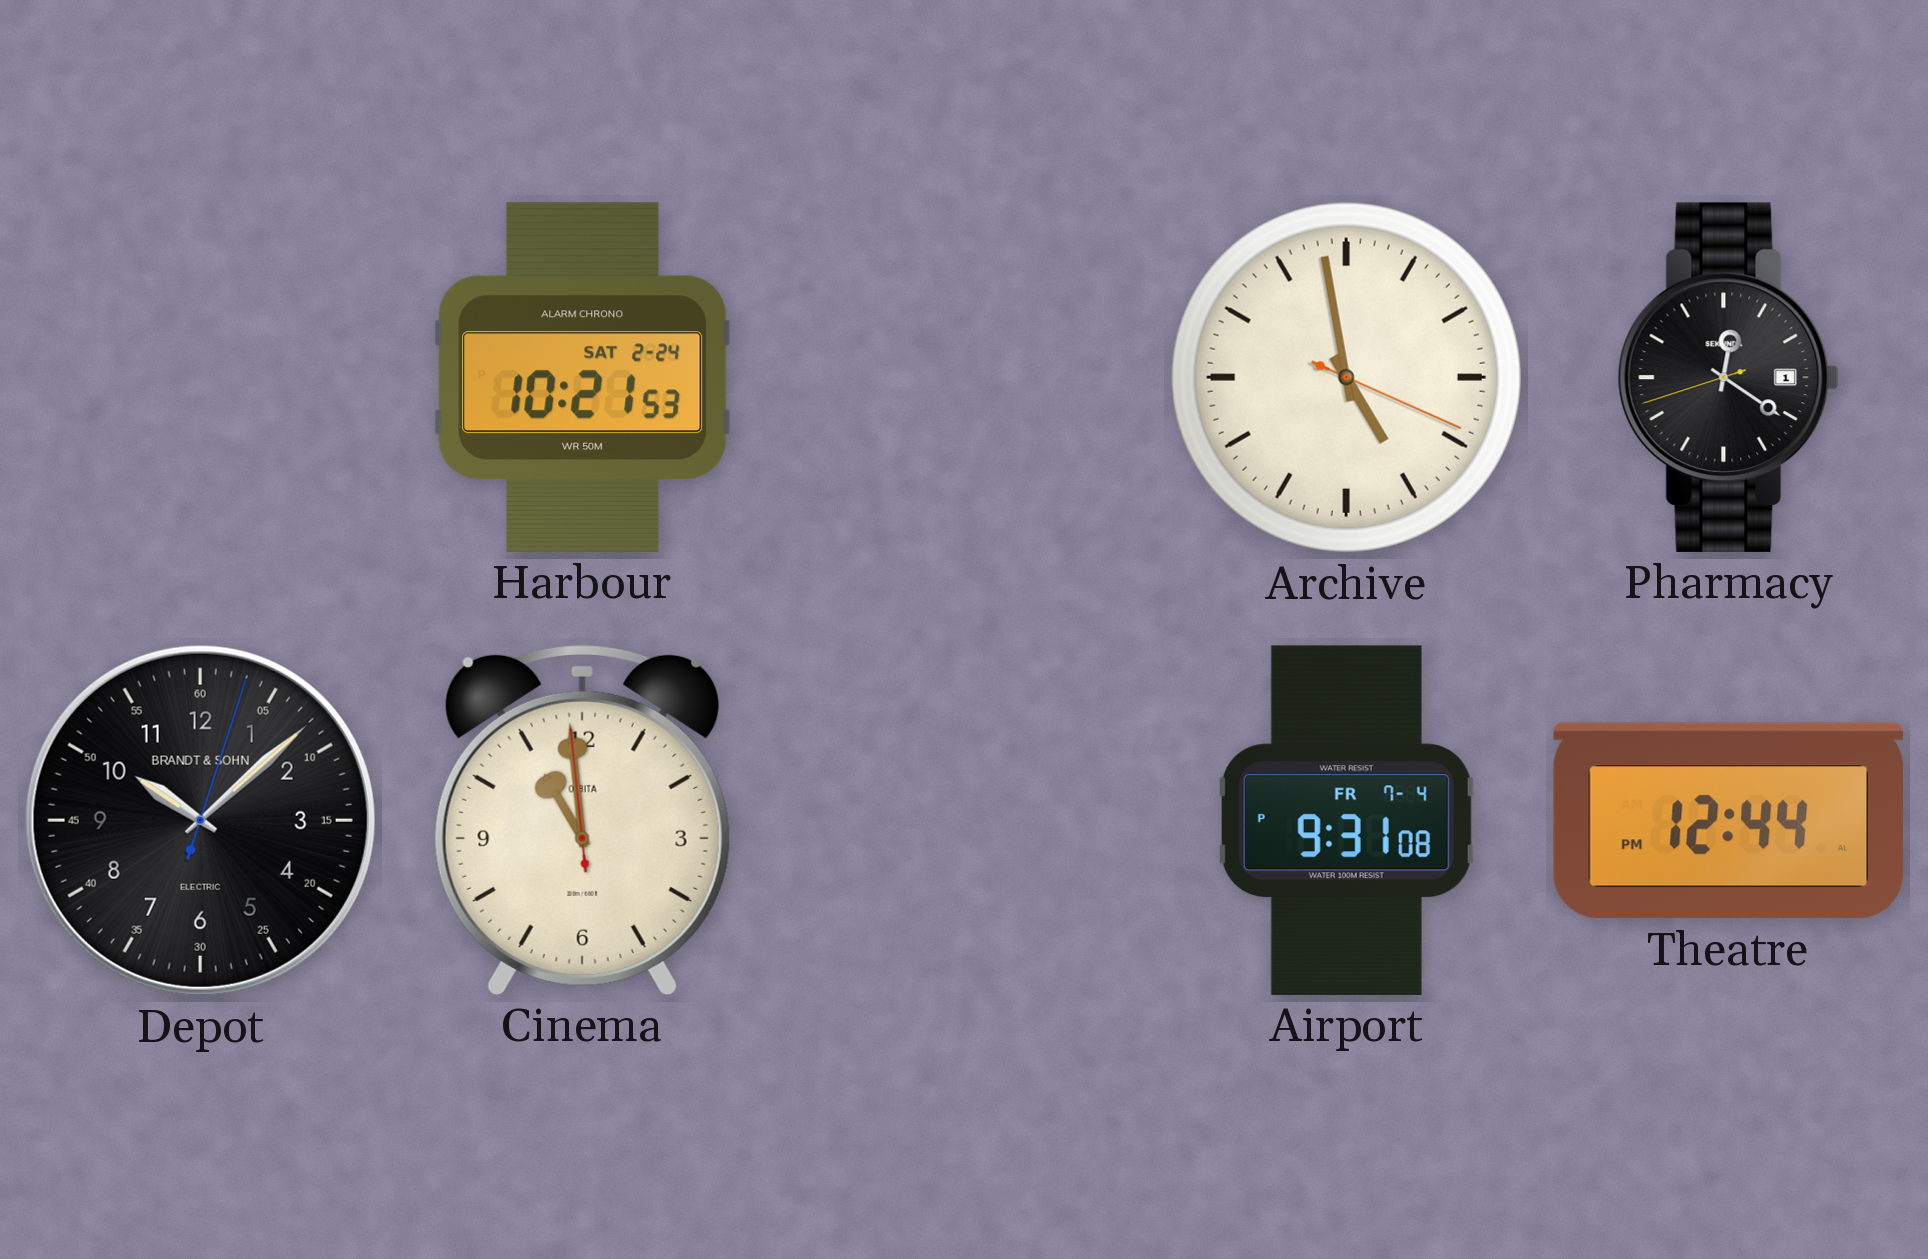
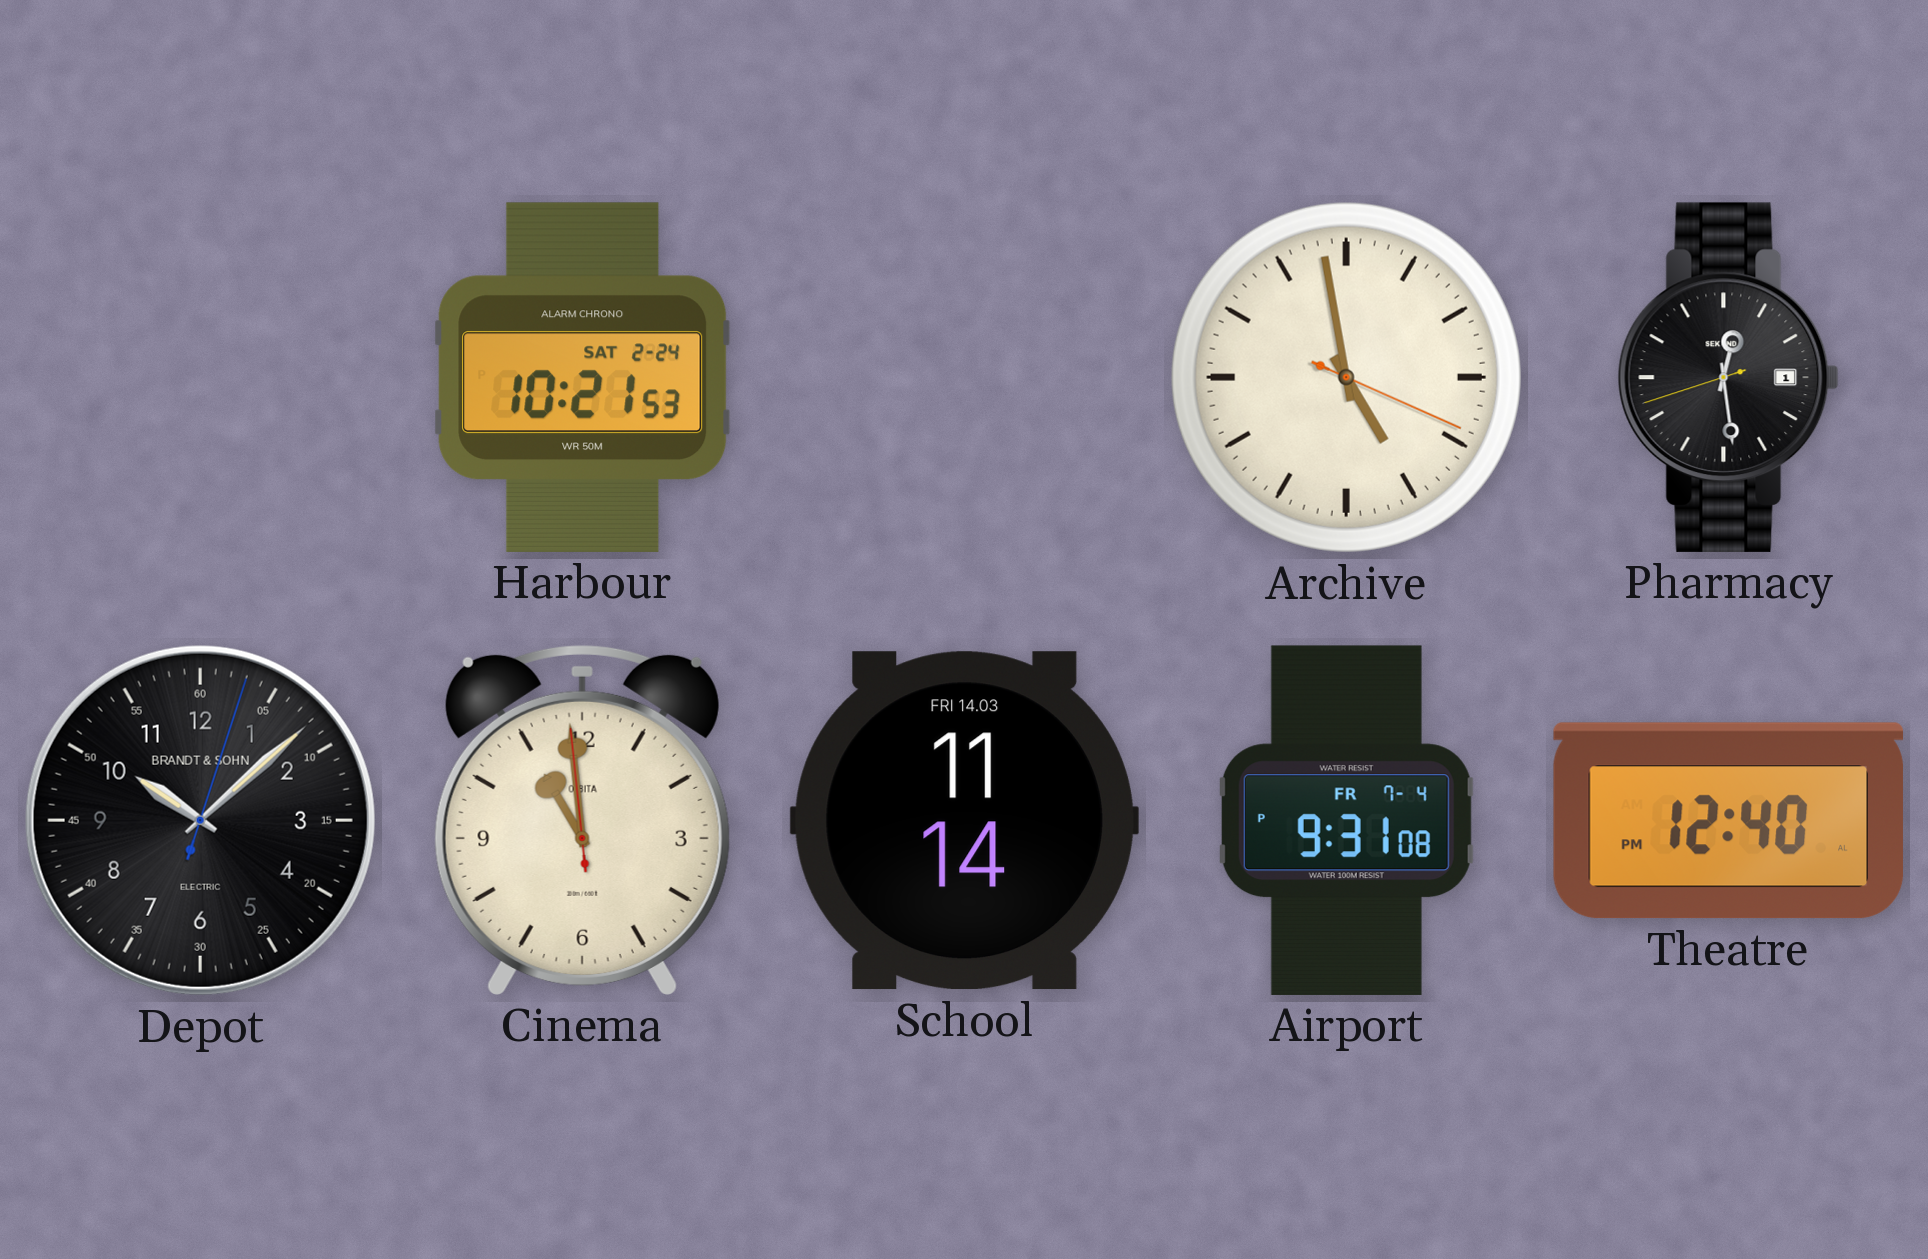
Pharmacy: 12:20 -> 12:28 (1728, 377)
School: none -> 11:14 (964, 821)
Theatre: 12:44 -> 12:40 (1728, 821)
